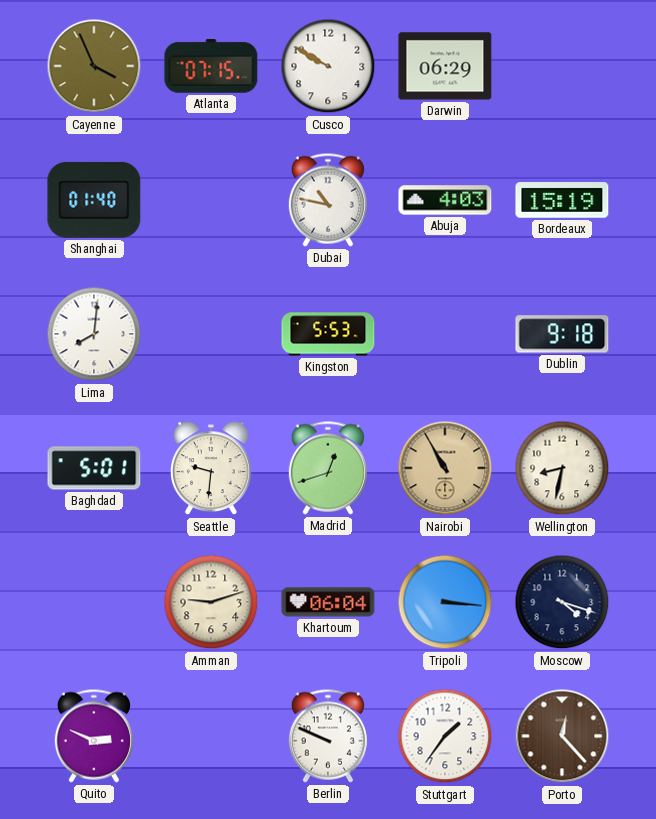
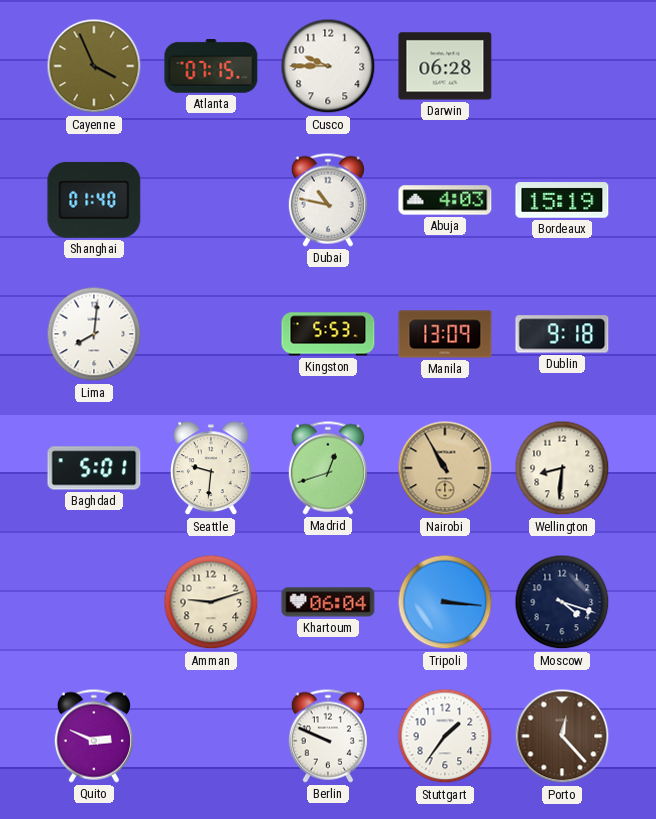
Cusco: 9:50 -> 9:45 (328, 66)
Darwin: 06:29 -> 06:28 (445, 66)
Manila: none -> 13:09 (445, 334)
Wellington: 8:32 -> 8:31 (562, 468)
